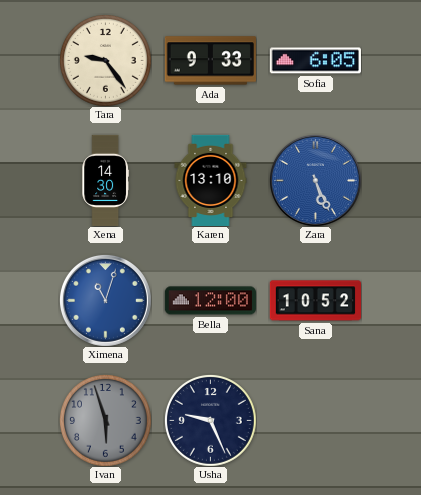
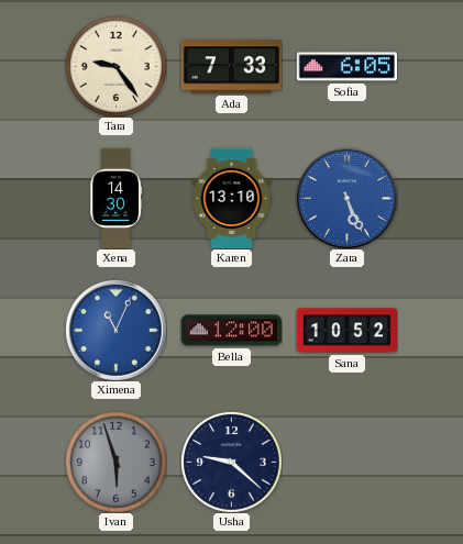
Ada: 9:33 -> 7:33 (231, 67)
Ximena: 11:03 -> 11:04 (115, 330)
Usha: 9:26 -> 9:22 (232, 463)
